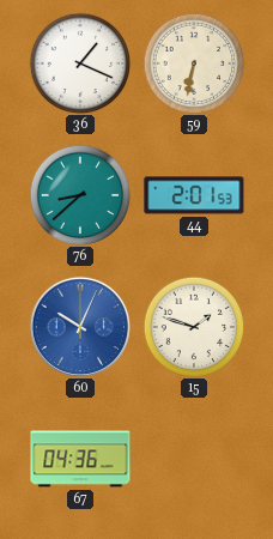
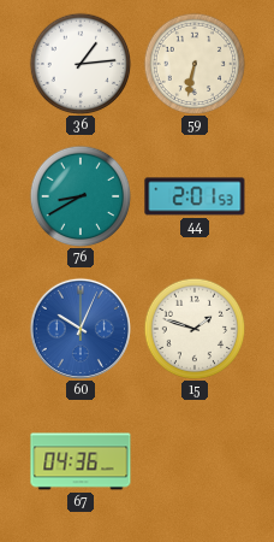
36: 1:19 -> 1:14 (81, 64)
76: 8:38 -> 8:40 (81, 196)
